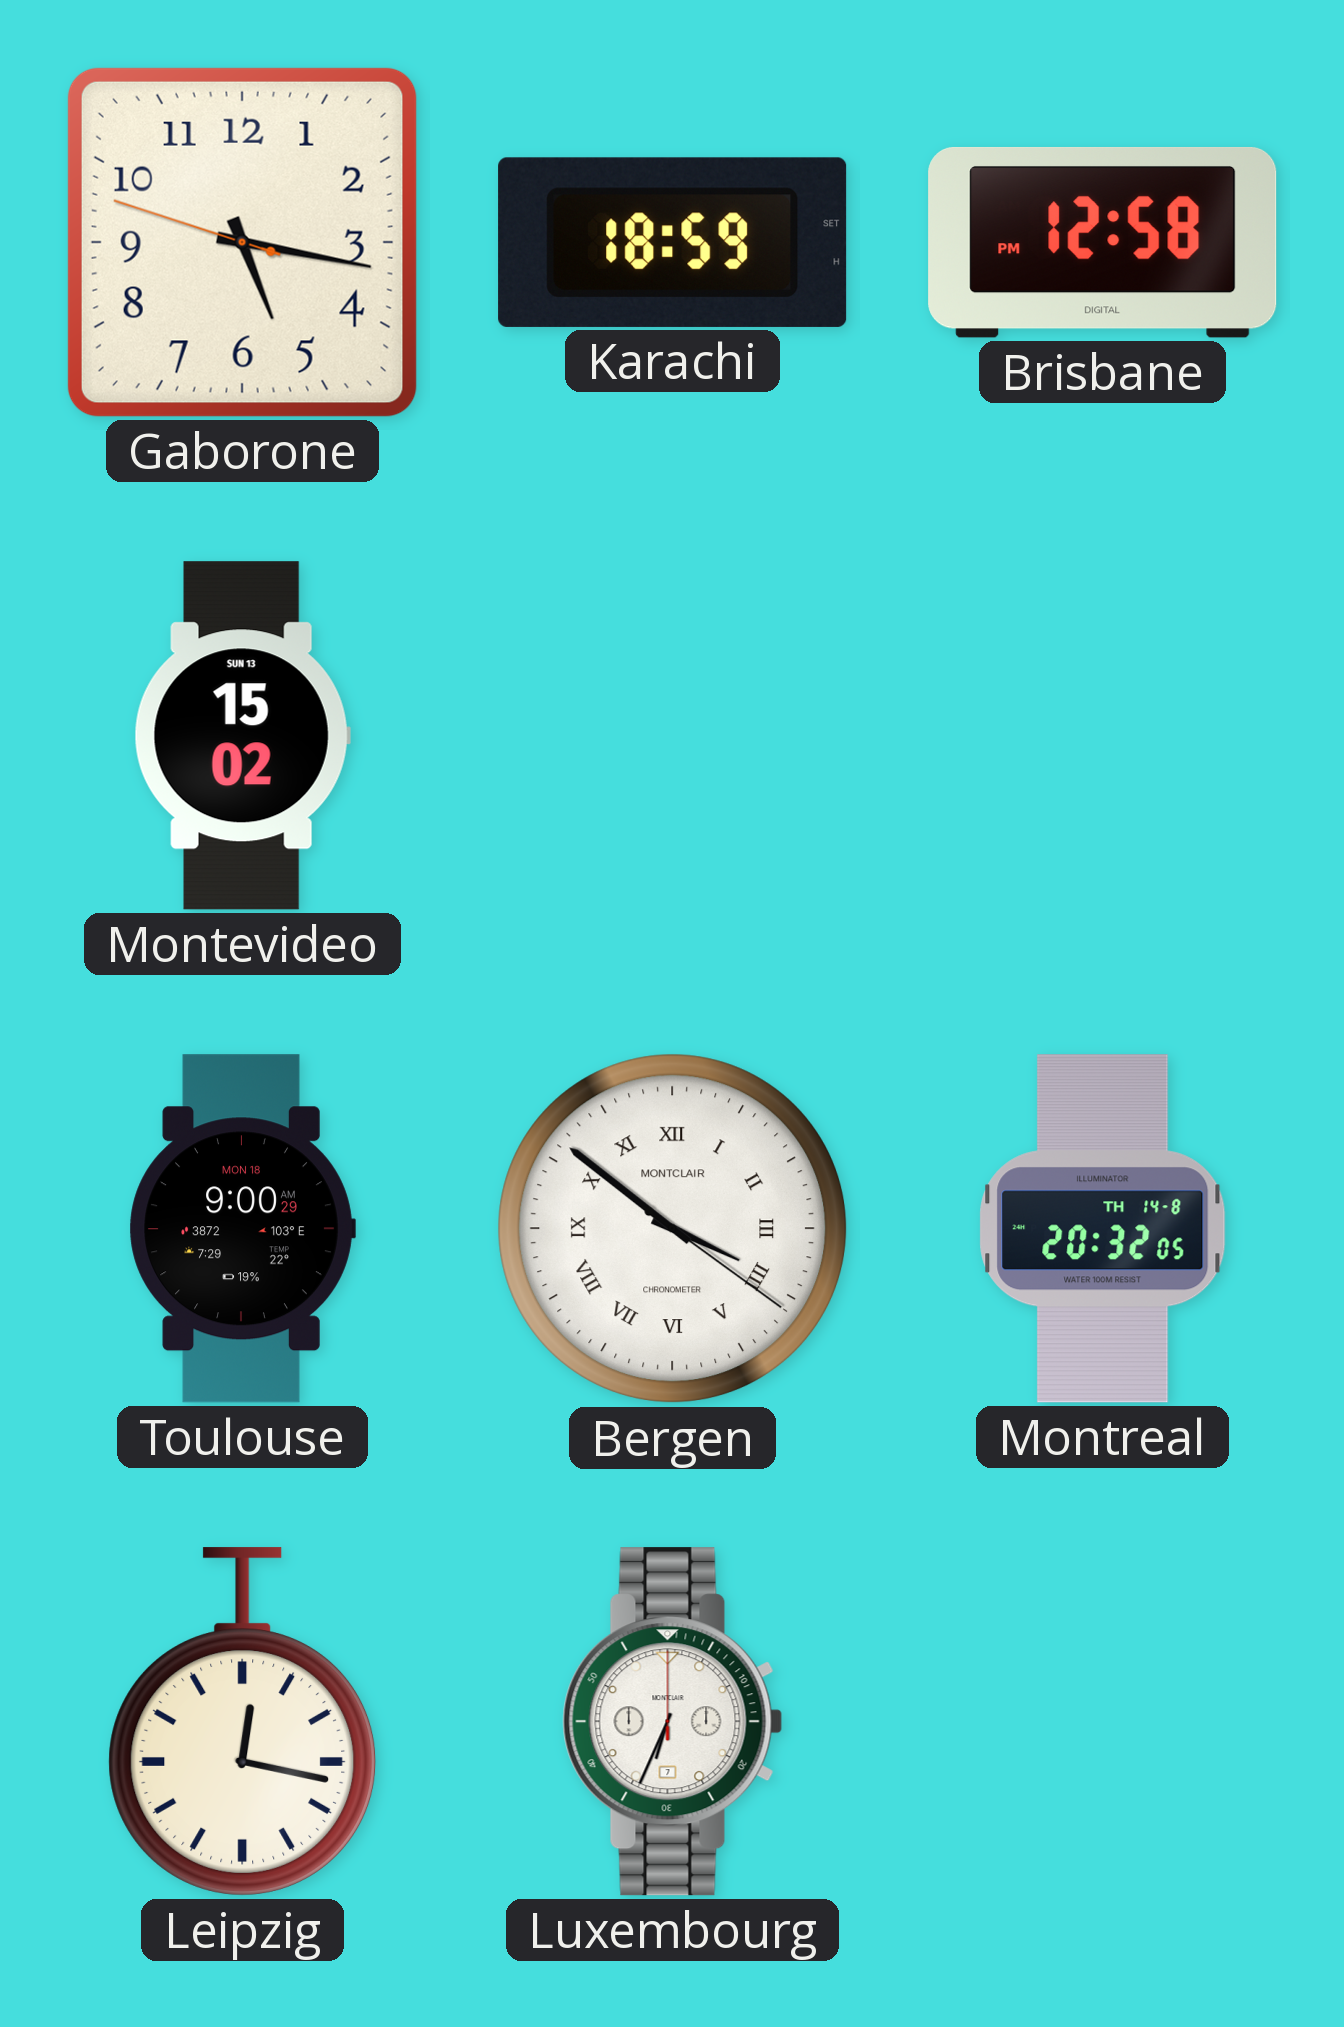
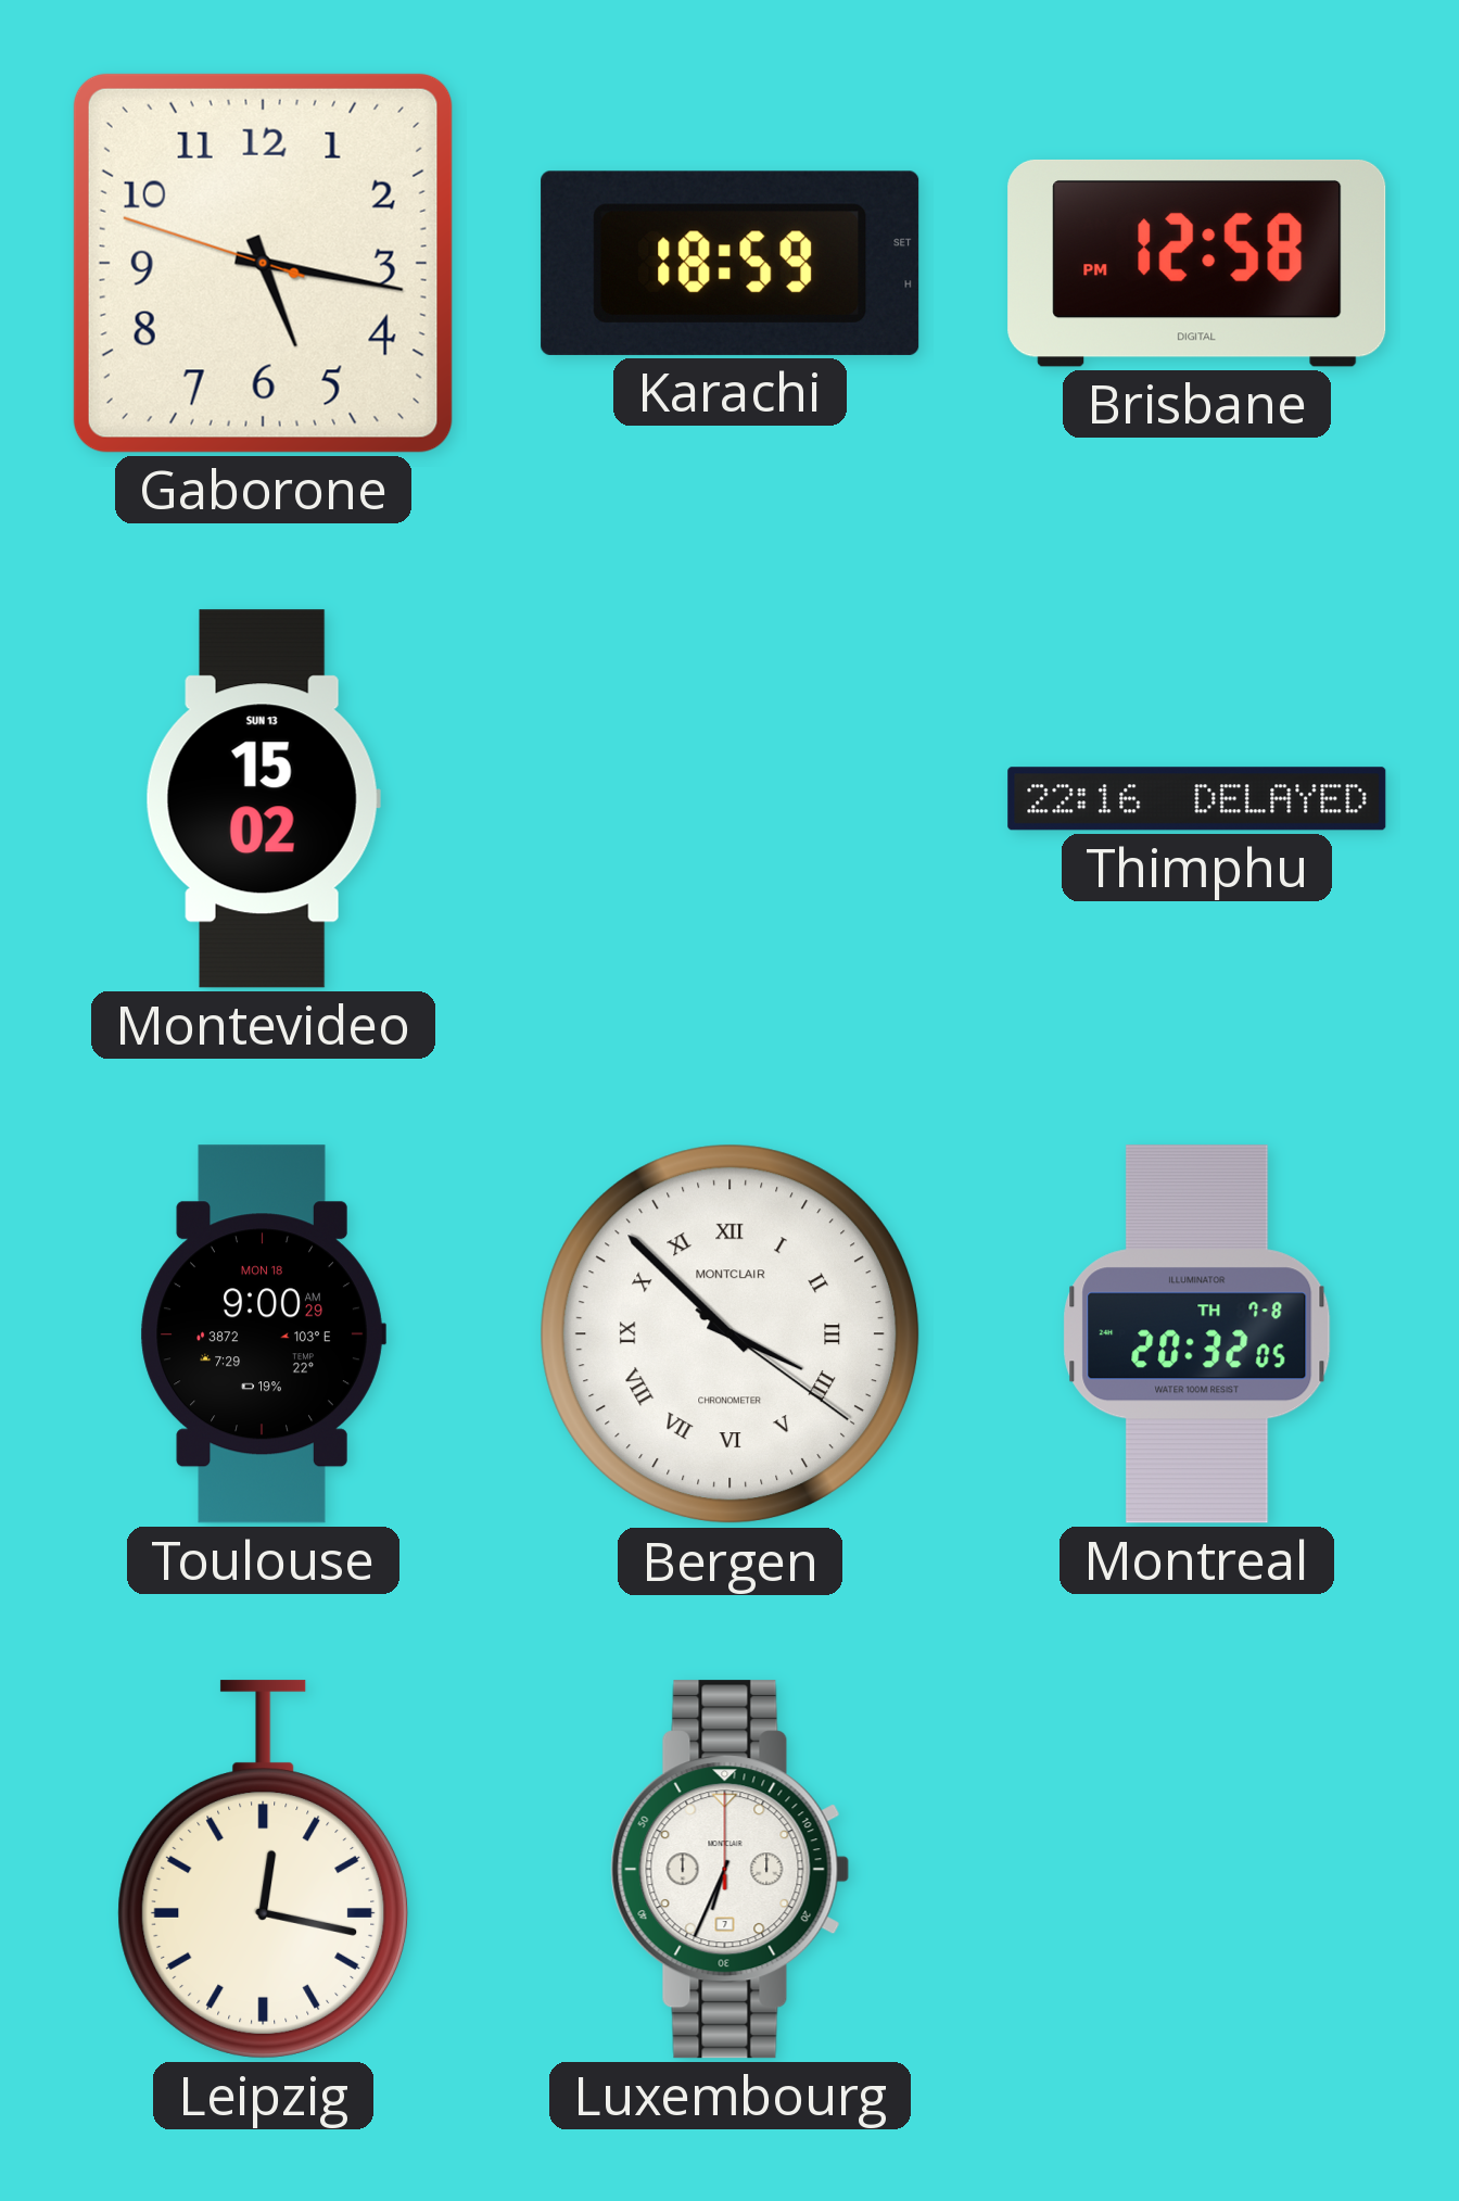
Thimphu: none -> 22:16 (1197, 799)
Bergen: 3:51 -> 3:52 (731, 1334)
Montreal date: TH 14-8 -> TH 7-8 (1197, 1334)
